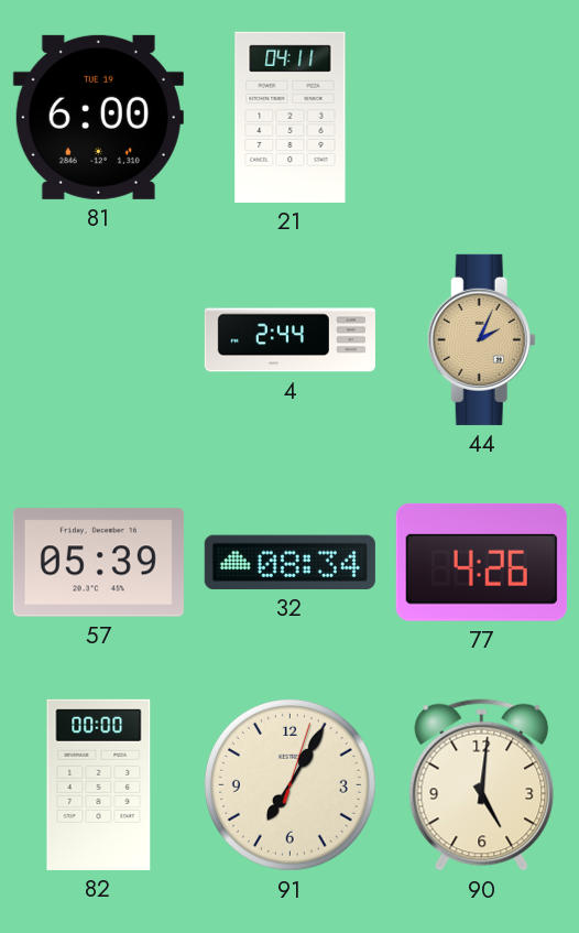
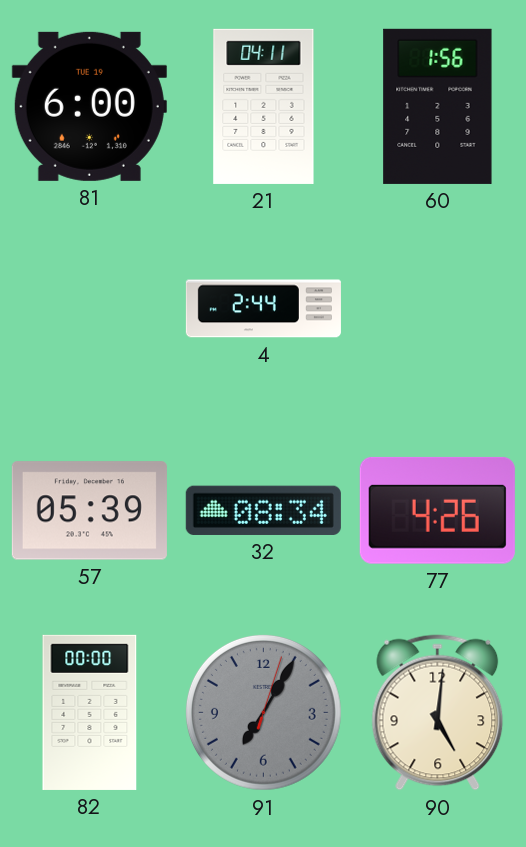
60: none -> 1:56 (438, 106)
44: 2:04 -> none (481, 339)
91 dial: cream -> grey (263, 712)
